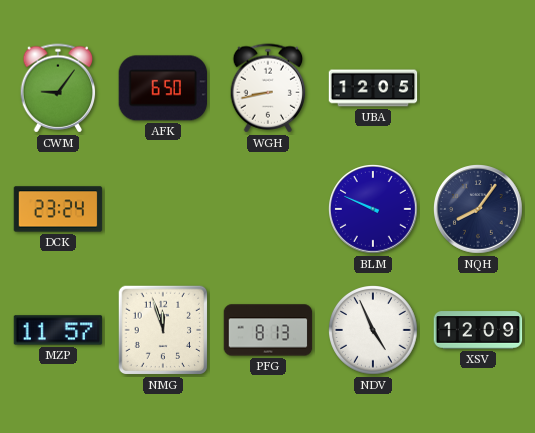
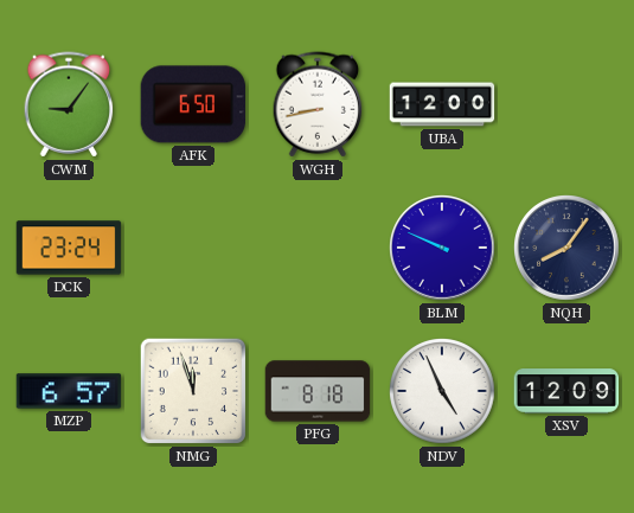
UBA: 12:05 -> 12:00 (442, 104)
MZP: 11:57 -> 6:57 (69, 391)
PFG: 8:13 -> 8:18 (318, 391)
